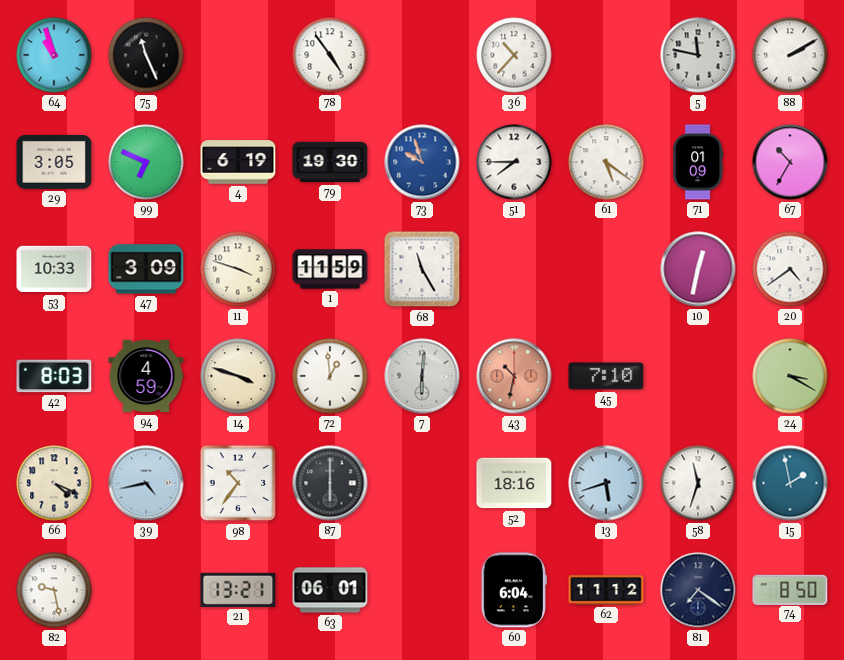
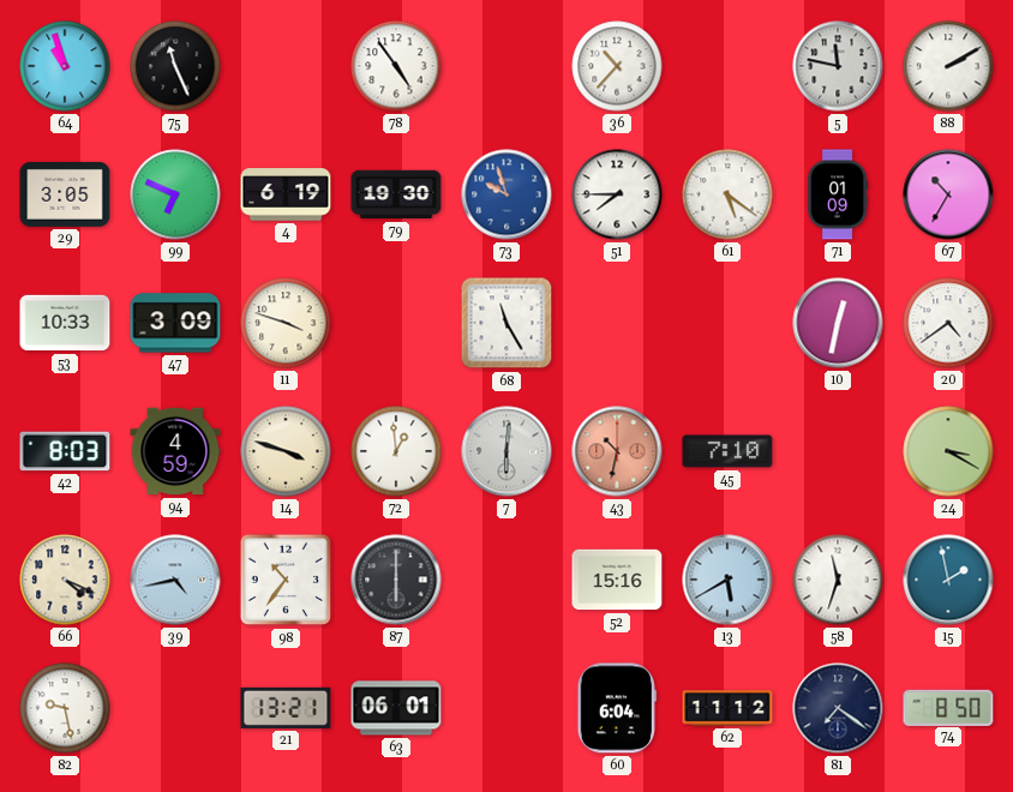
1: 11:59 -> none (330, 269)
52: 18:16 -> 15:16 (617, 580)
13: 5:42 -> 5:40 (727, 580)
